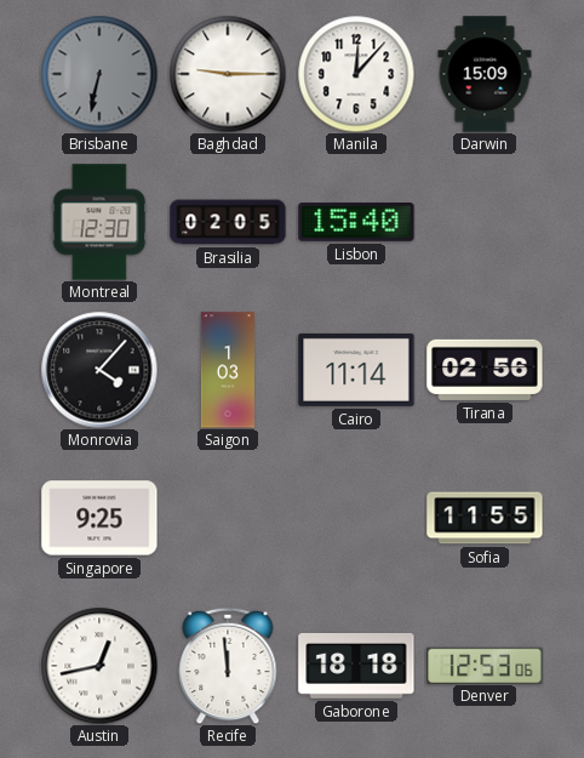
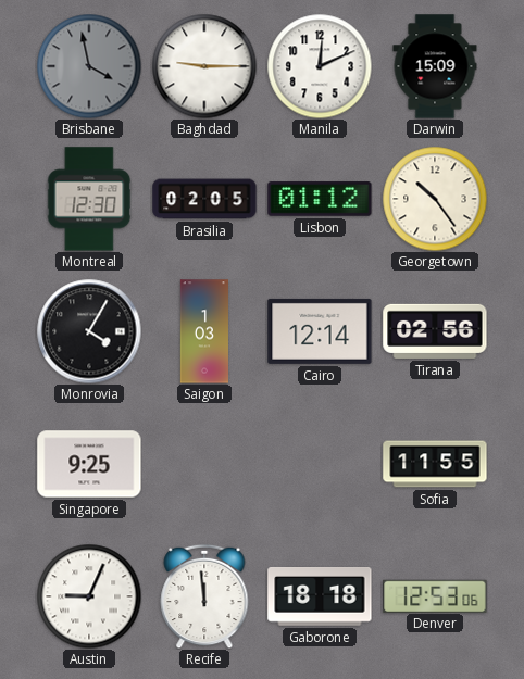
Brisbane: 6:32 -> 3:58 (89, 66)
Manila: 12:07 -> 12:11 (320, 66)
Lisbon: 15:40 -> 01:12 (320, 199)
Georgetown: none -> 10:24 (435, 199)
Monrovia: 4:07 -> 4:05 (89, 331)
Cairo: 11:14 -> 12:14 (320, 331)
Austin: 12:43 -> 9:04 (89, 596)
